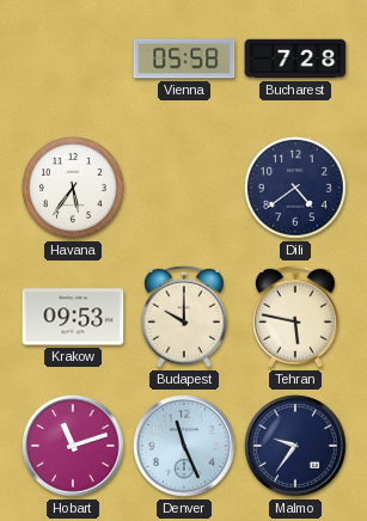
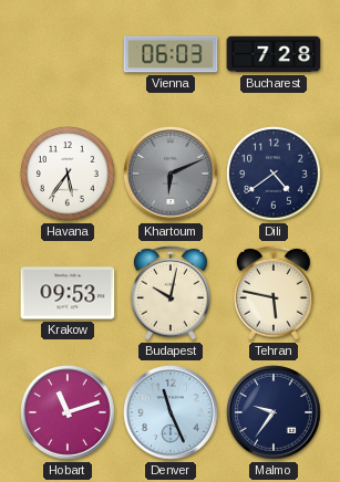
Vienna: 05:58 -> 06:03 (171, 54)
Khartoum: none -> 6:11 (171, 174)
Budapest: 10:00 -> 10:02 (172, 293)
